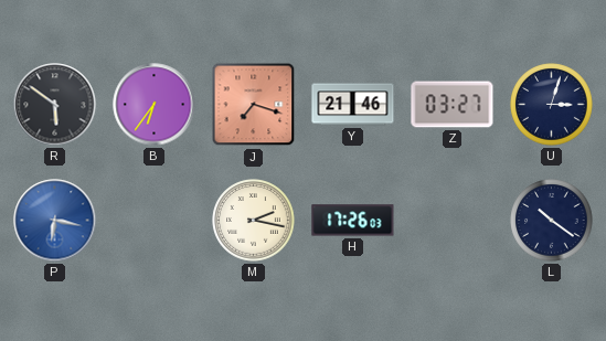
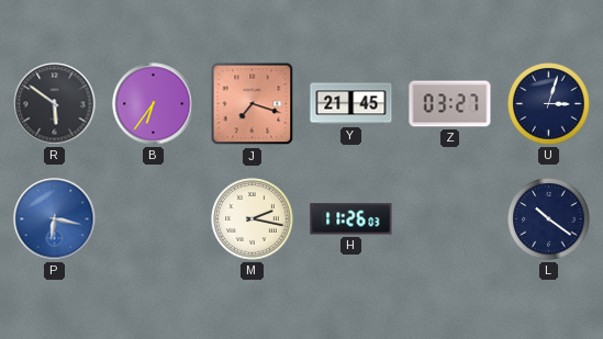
Y: 21:46 -> 21:45 (351, 104)
H: 17:26 -> 11:26 (351, 219)
